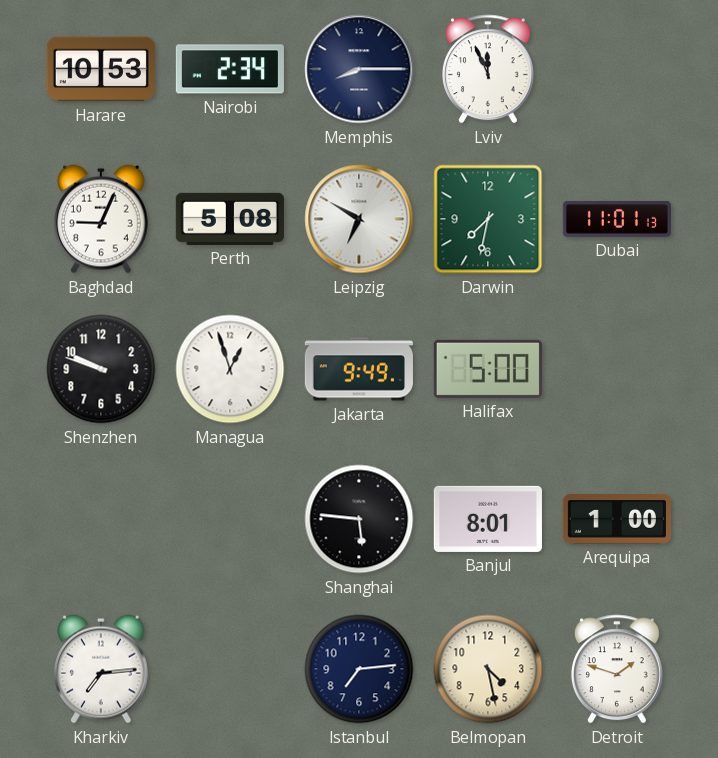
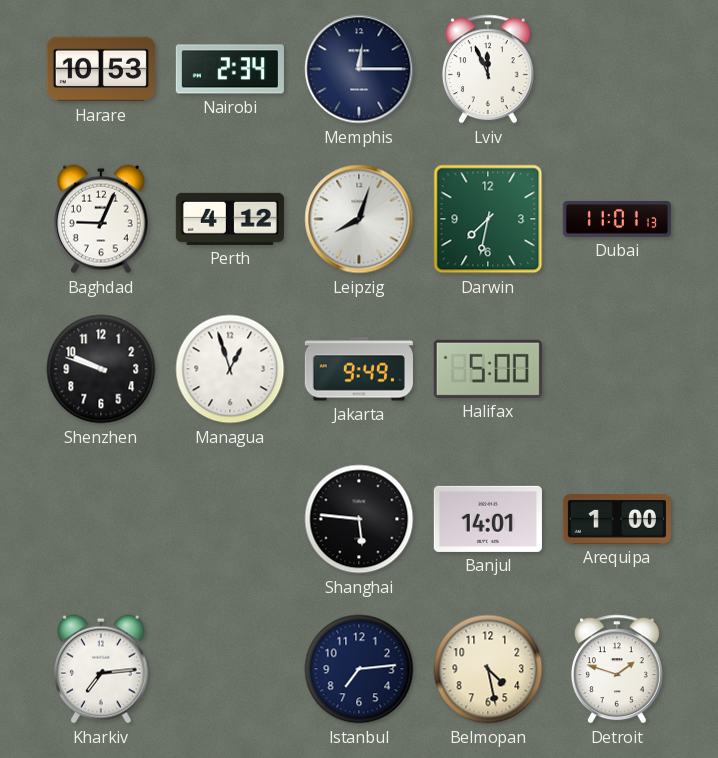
Memphis: 8:15 -> 12:15 (359, 69)
Perth: 5:08 -> 4:12 (230, 219)
Leipzig: 6:50 -> 8:03 (359, 219)
Banjul: 8:01 -> 14:01 (488, 519)
